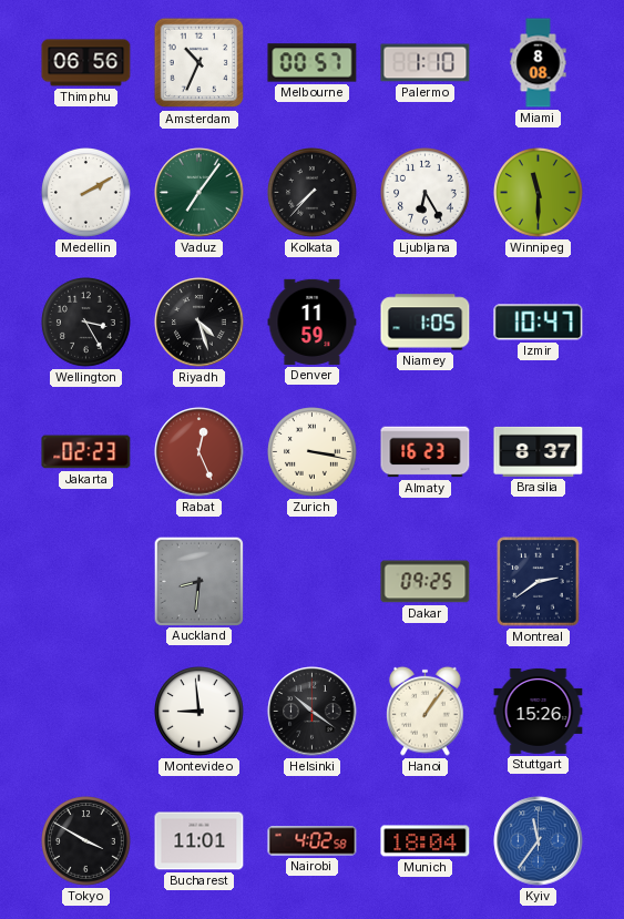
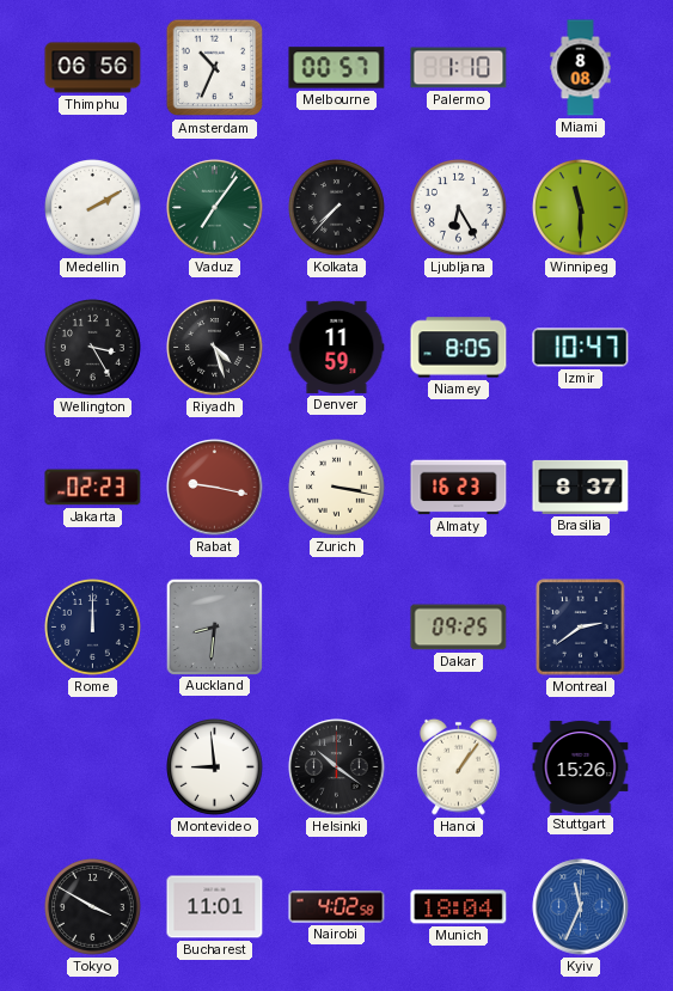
Niamey: 1:05 -> 8:05 (459, 348)
Rabat: 12:26 -> 9:17 (215, 488)
Rome: none -> 12:00 (93, 628)
Kyiv: 11:36 -> 11:34 (581, 907)
